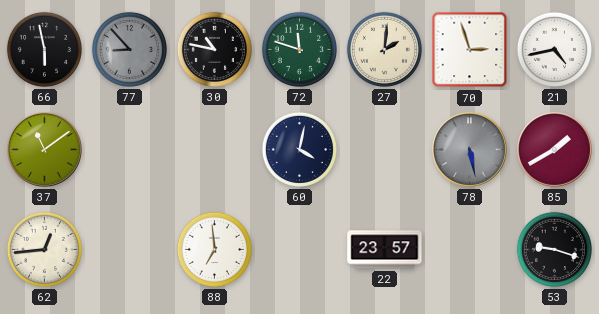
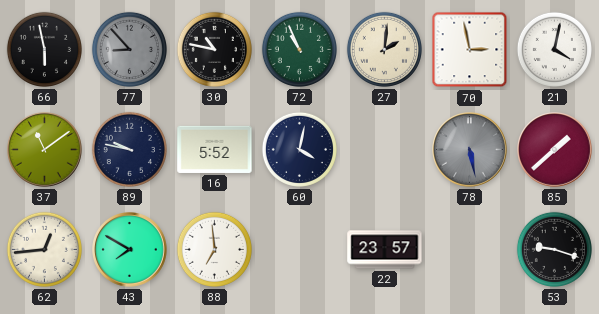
72: 11:48 -> 10:56 (299, 49)
70: 2:57 -> 2:58 (470, 50)
21: 4:43 -> 4:02 (554, 49)
89: none -> 9:47 (129, 149)
16: none -> 5:52 (215, 149)
85: 1:40 -> 1:38 (555, 150)
43: none -> 7:50 (130, 250)
